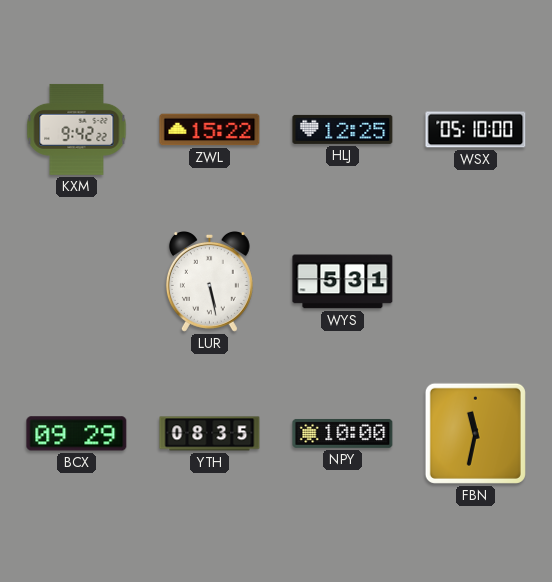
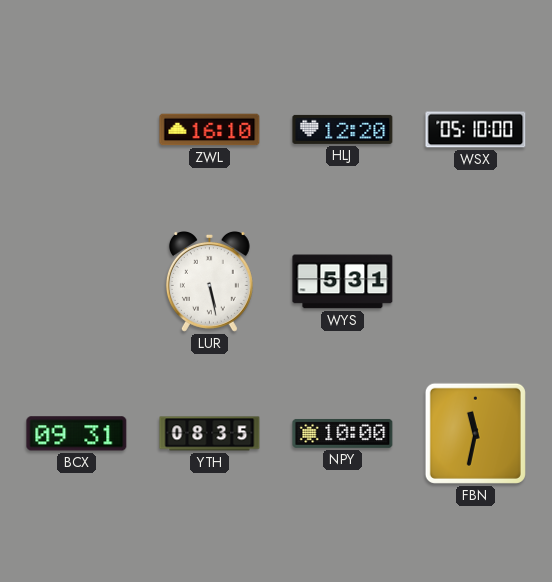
KXM: 9:42 -> none (77, 129)
ZWL: 15:22 -> 16:10 (210, 130)
HLJ: 12:25 -> 12:20 (343, 129)
BCX: 09:29 -> 09:31 (77, 434)
